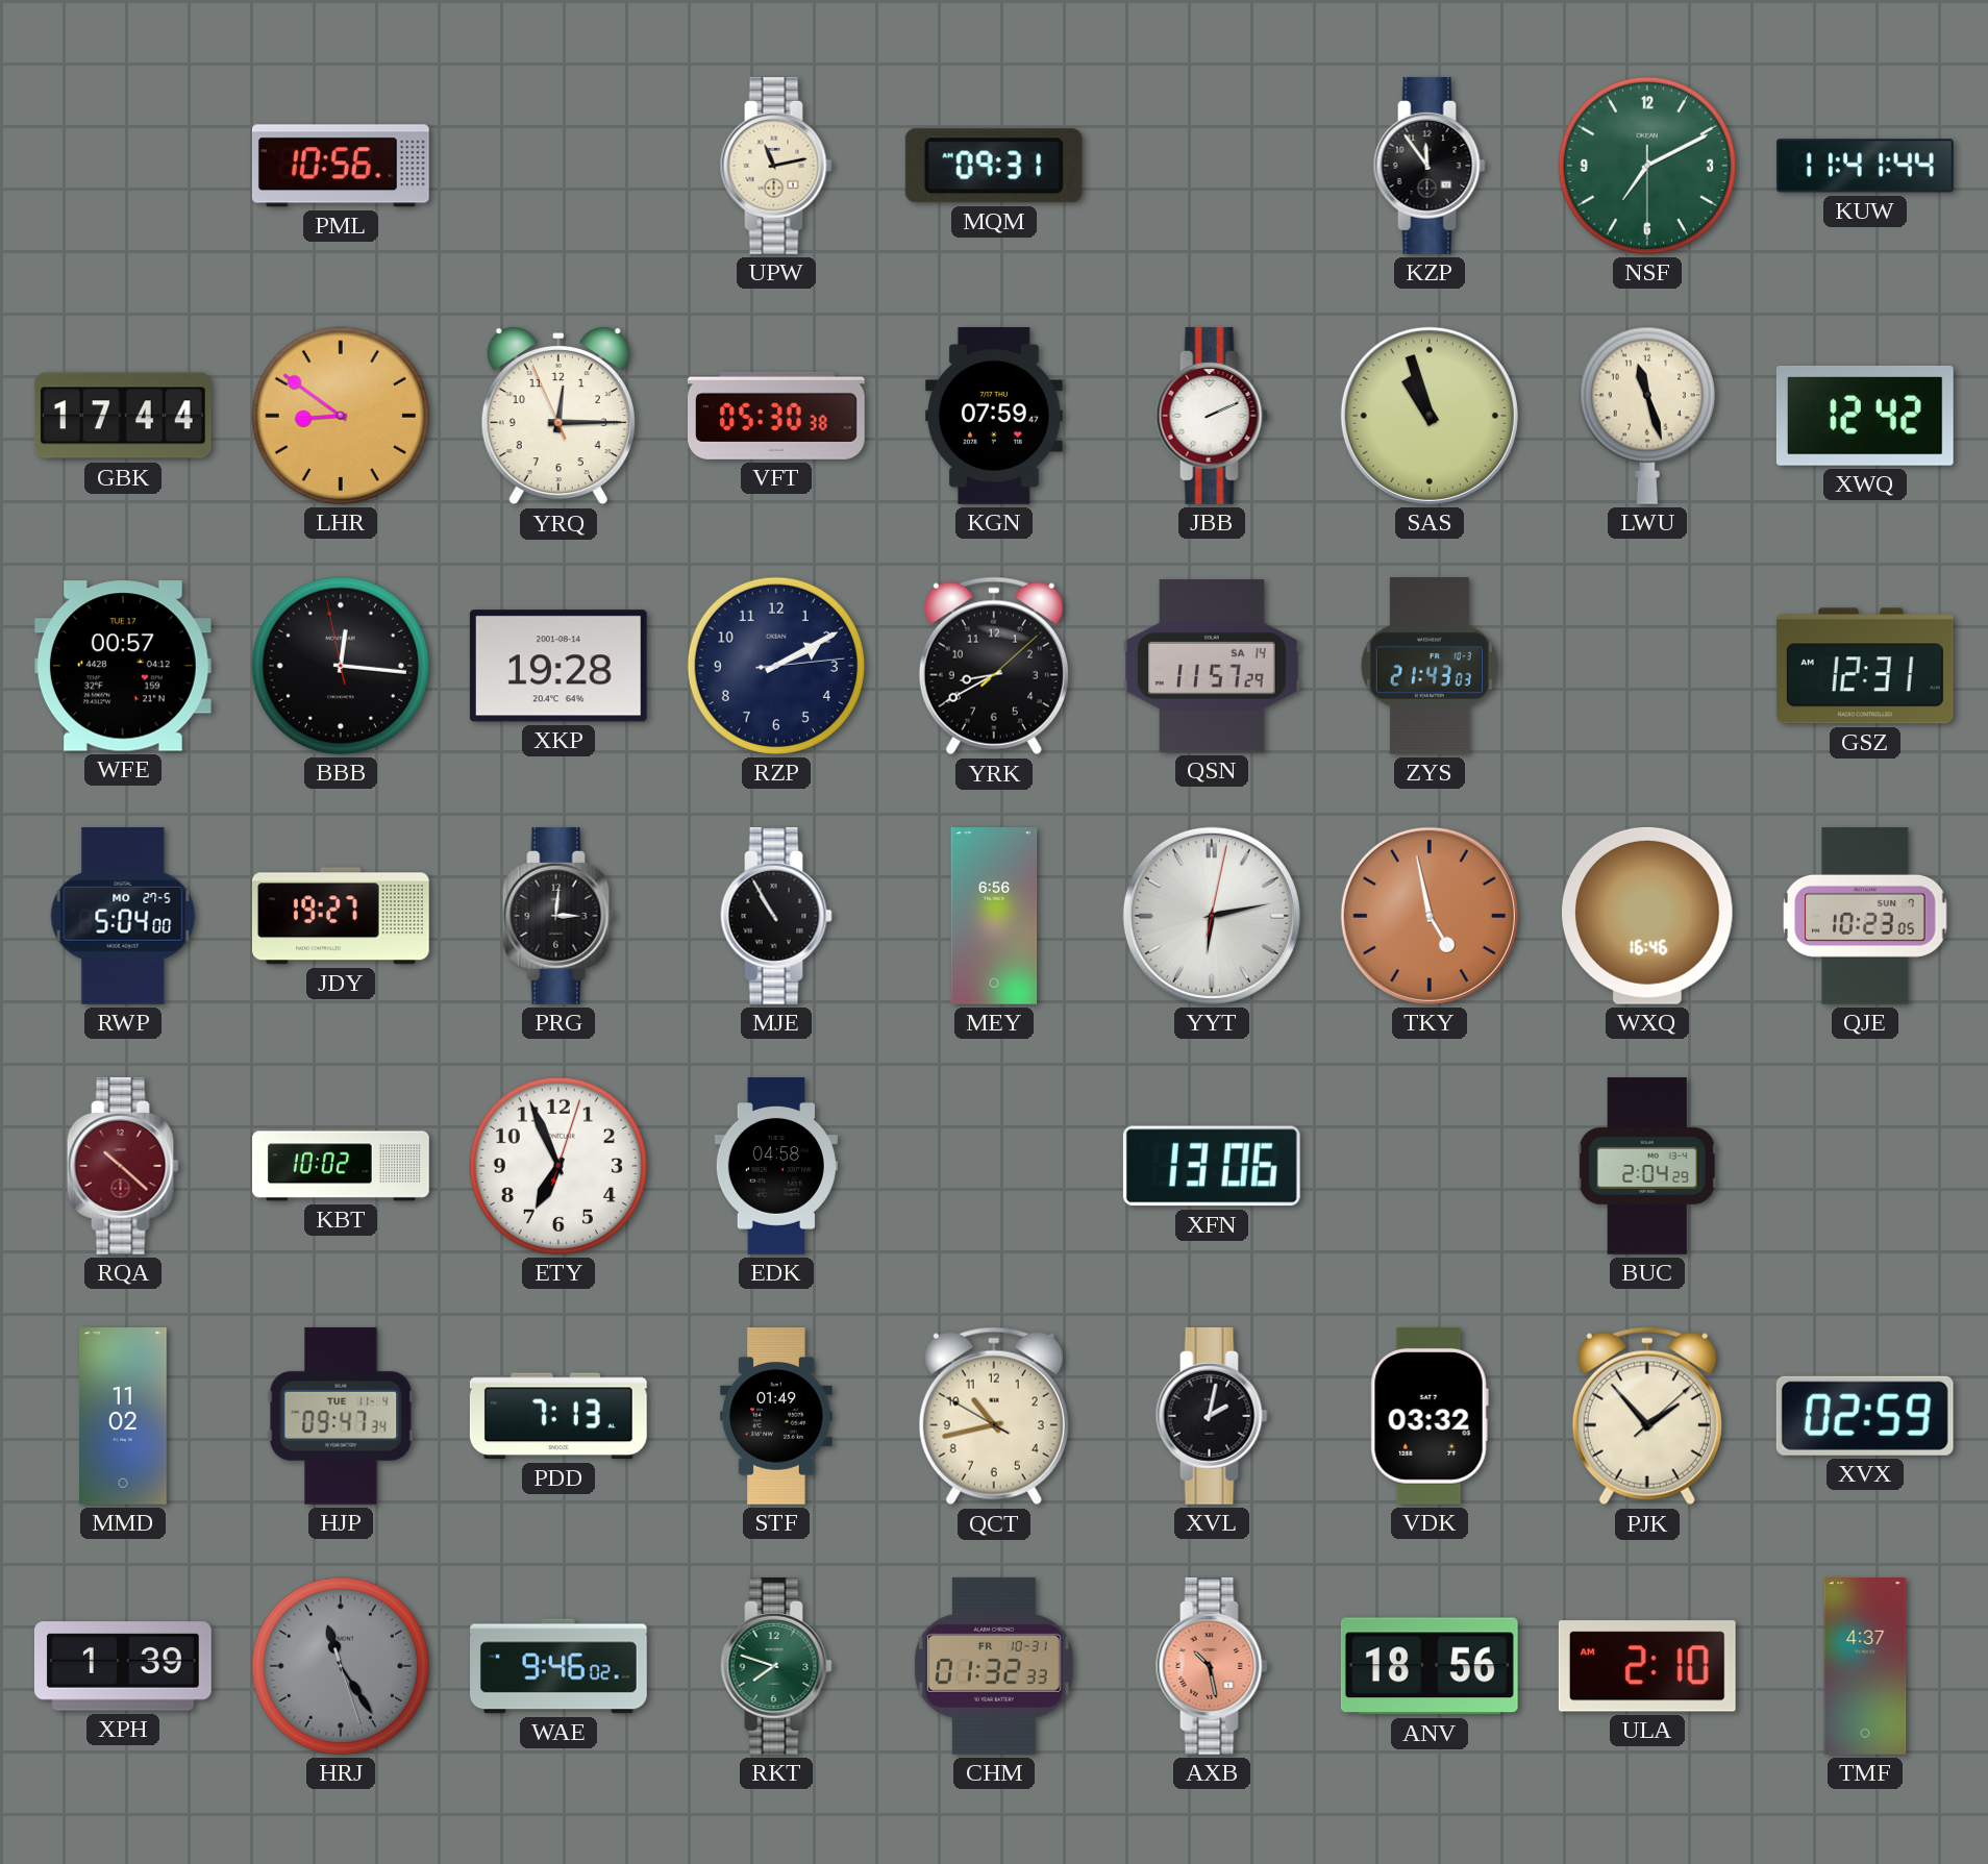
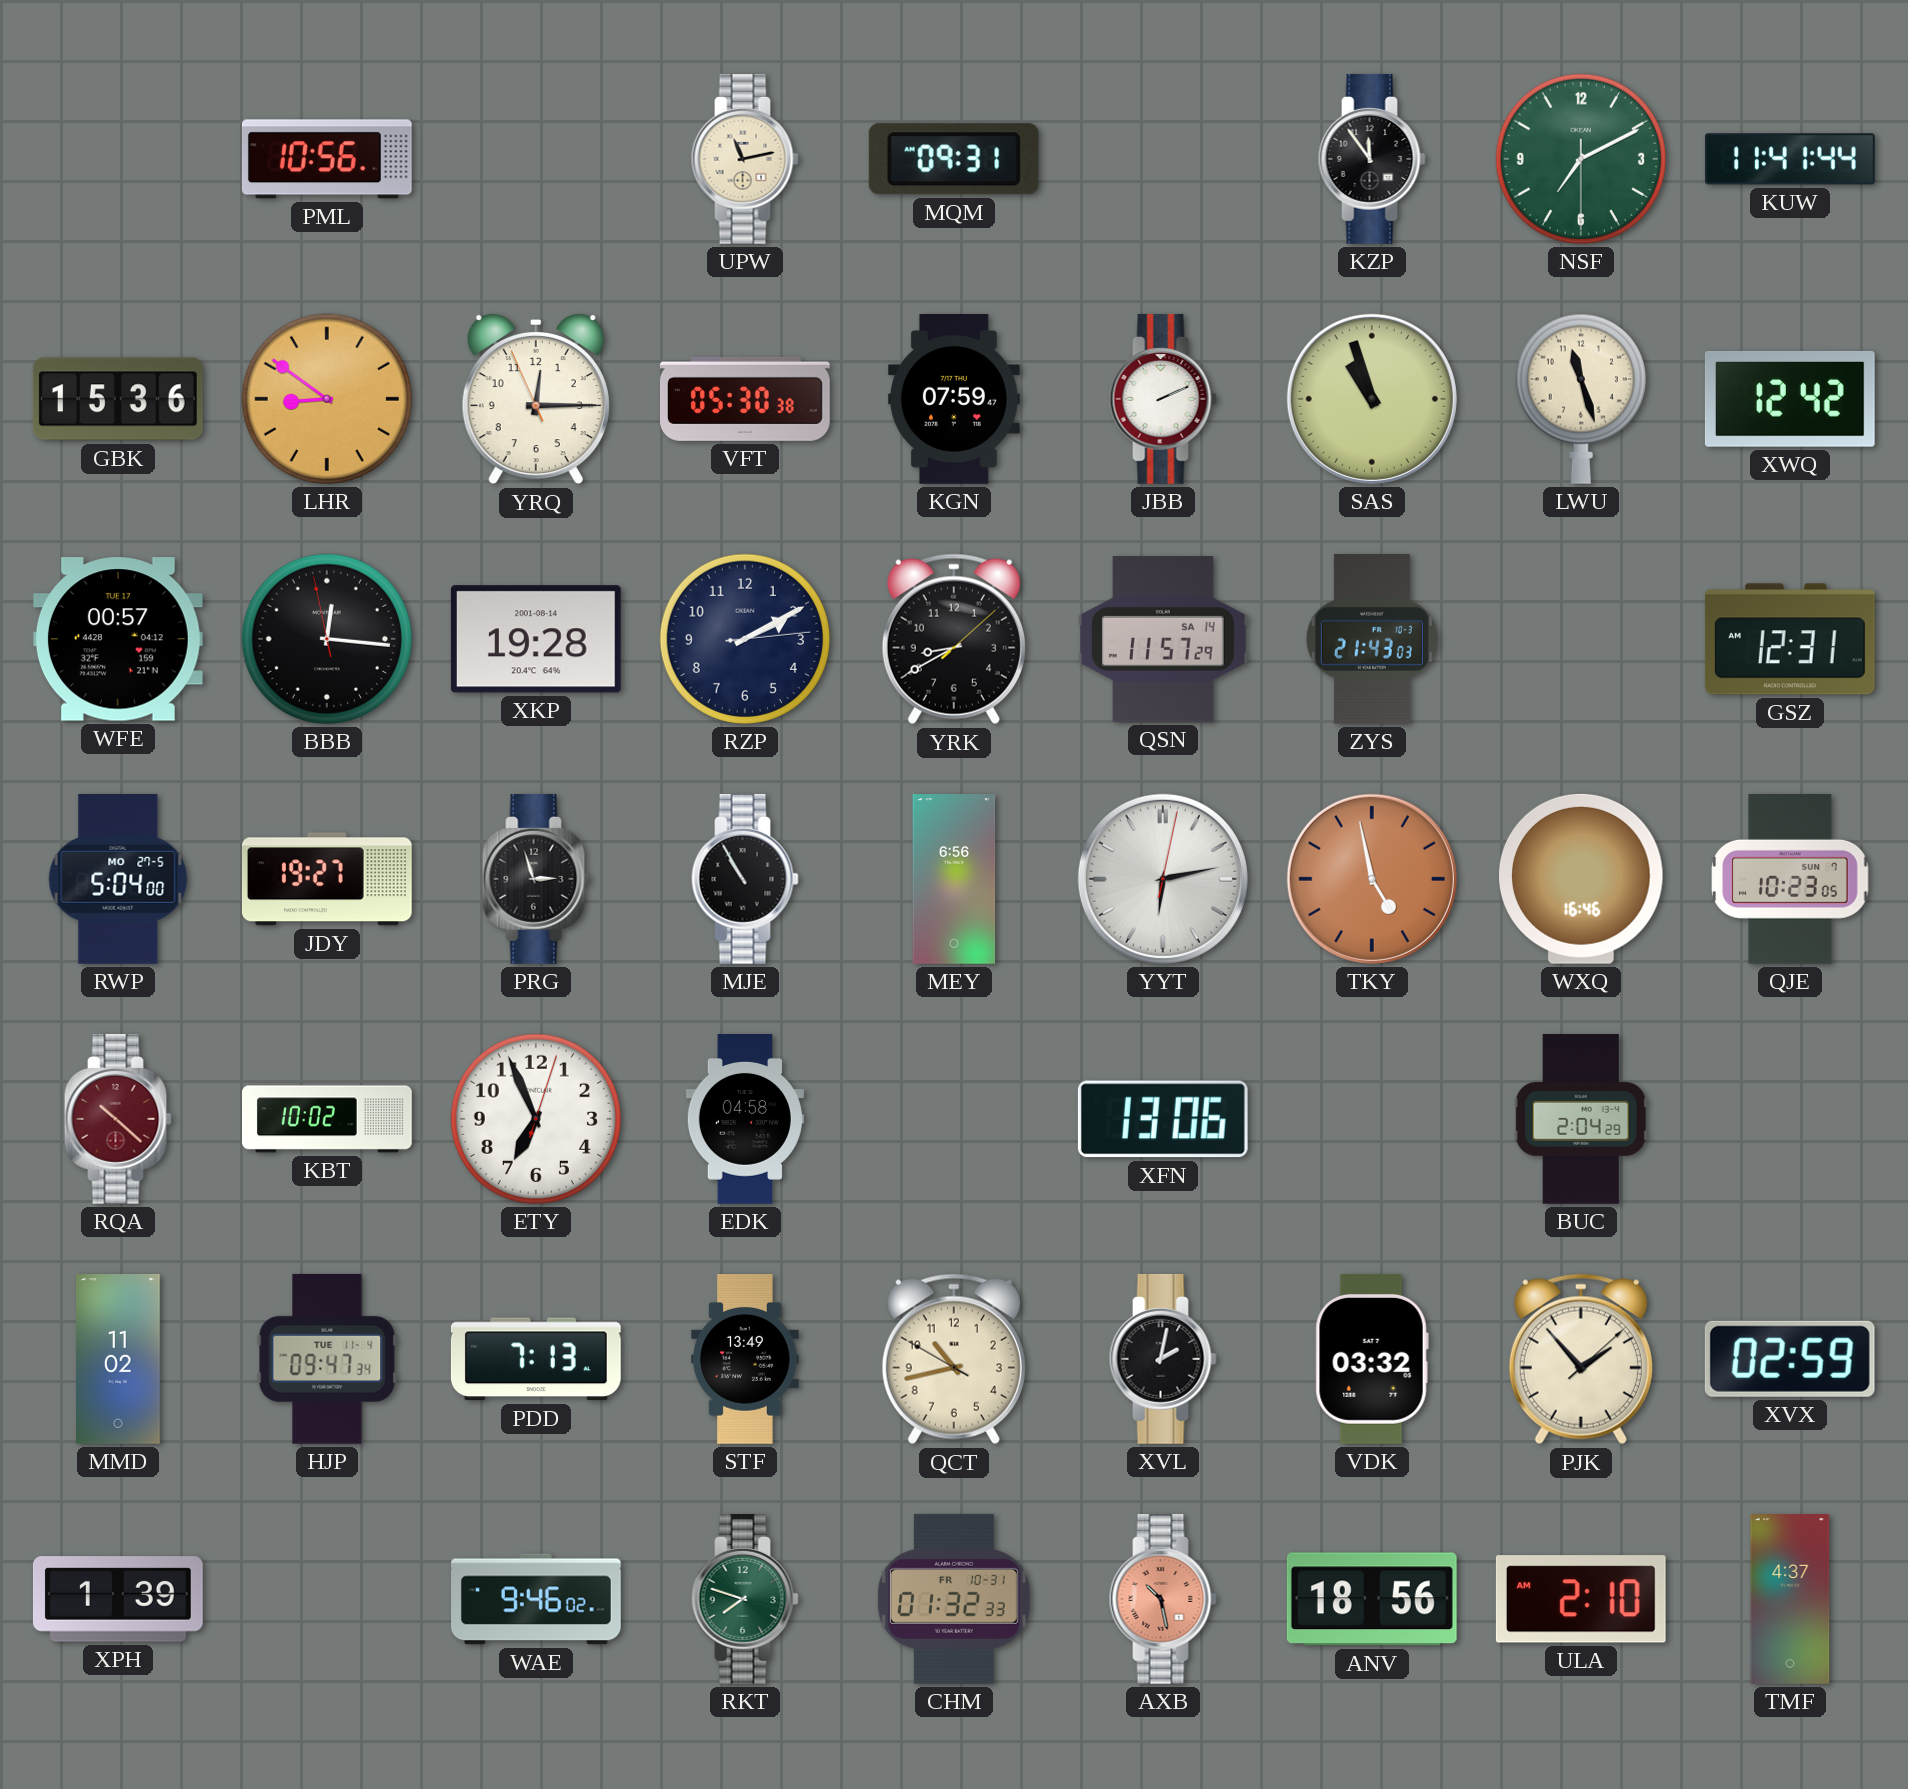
GBK: 17:44 -> 15:36 (118, 399)
PRG: 3:01 -> 2:57 (536, 879)
STF: 01:49 -> 13:49 (745, 1360)
HRJ: 11:24 -> none (341, 1666)
